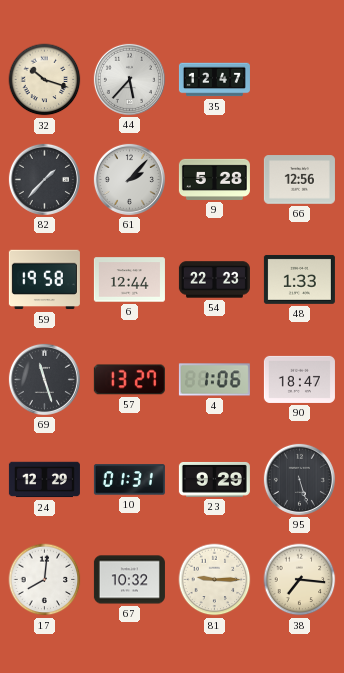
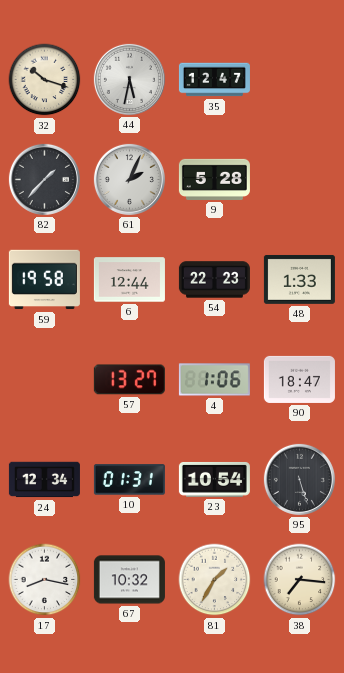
44: 5:37 -> 5:32 (129, 79)
61: 2:07 -> 2:04 (129, 179)
66: 12:56 -> none (299, 180)
69: 11:27 -> none (44, 379)
24: 12:29 -> 12:34 (44, 480)
23: 9:29 -> 10:54 (214, 479)
17: 8:01 -> 8:17 (45, 580)
81: 9:15 -> 1:35 (215, 580)
